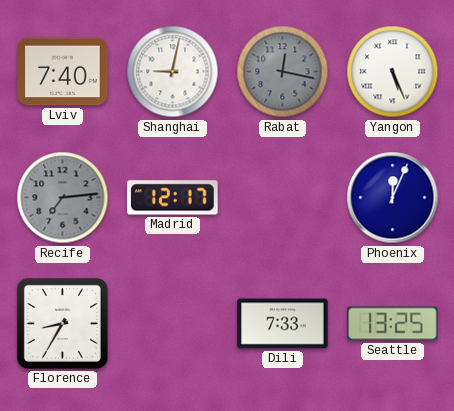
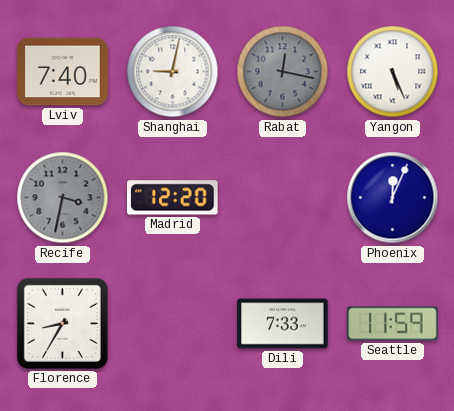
Recife: 7:14 -> 3:32 (63, 198)
Madrid: 12:17 -> 12:20 (173, 198)
Seattle: 13:25 -> 11:59 (393, 324)
